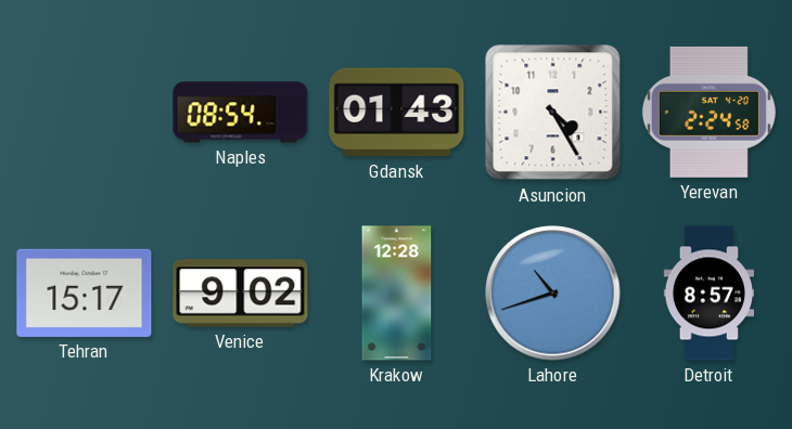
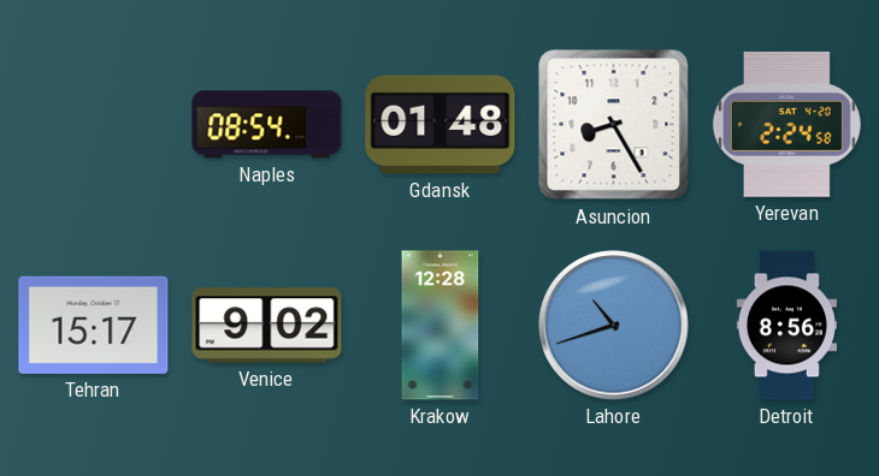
Gdansk: 01:43 -> 01:48 (441, 125)
Asuncion: 4:25 -> 8:25 (614, 125)
Detroit: 8:57 -> 8:56 (786, 326)
